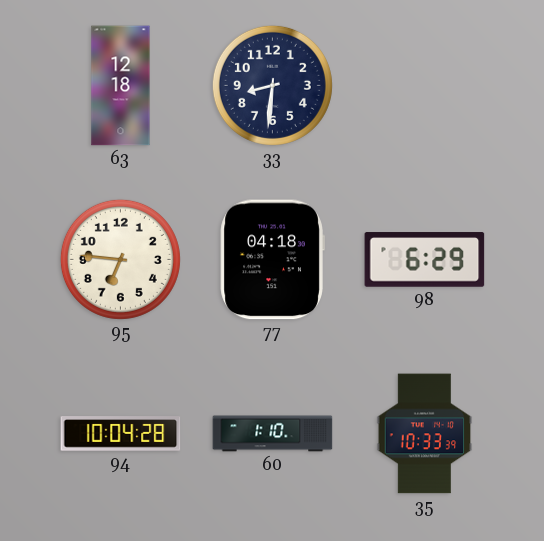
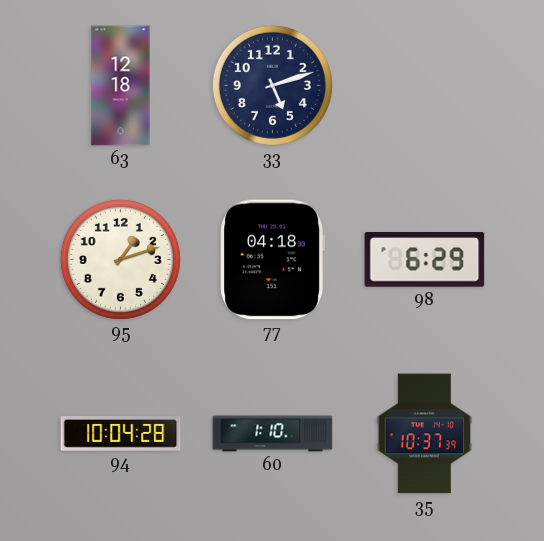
33: 8:31 -> 5:12 (272, 85)
95: 6:46 -> 1:12 (120, 259)
35: 10:33 -> 10:37 (425, 434)
